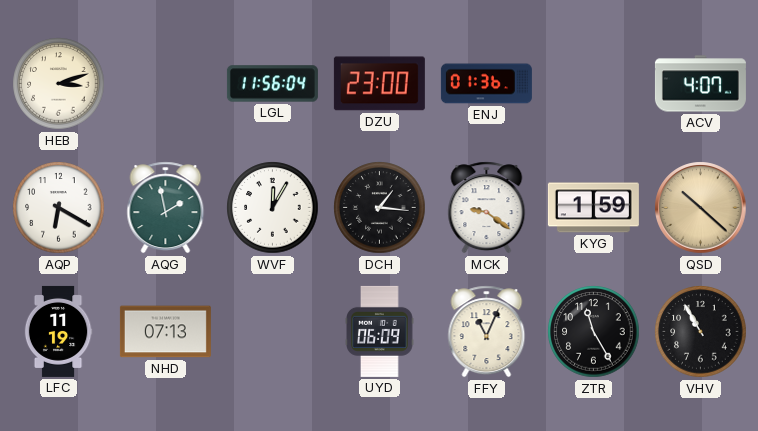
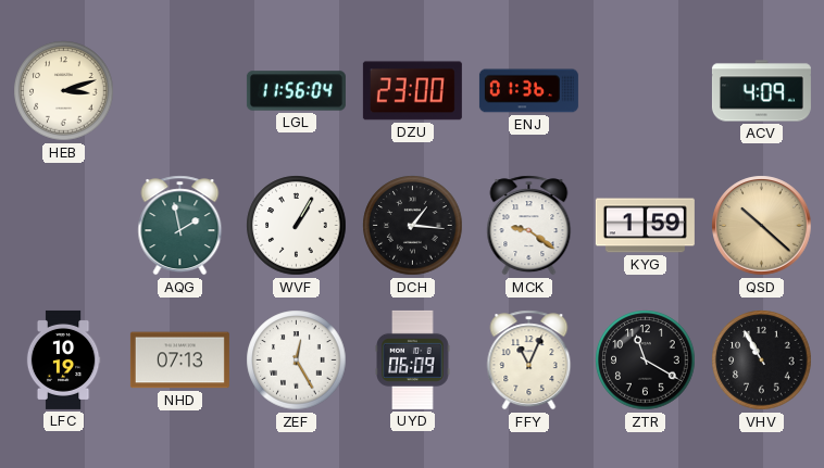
ACV: 4:07 -> 4:09 (761, 91)
AQP: 6:20 -> none (59, 208)
WVF: 12:05 -> 1:05 (297, 226)
LFC: 11:19 -> 10:19 (63, 359)
ZEF: none -> 12:25 (297, 361)
ZTR: 11:25 -> 11:20 (646, 361)
